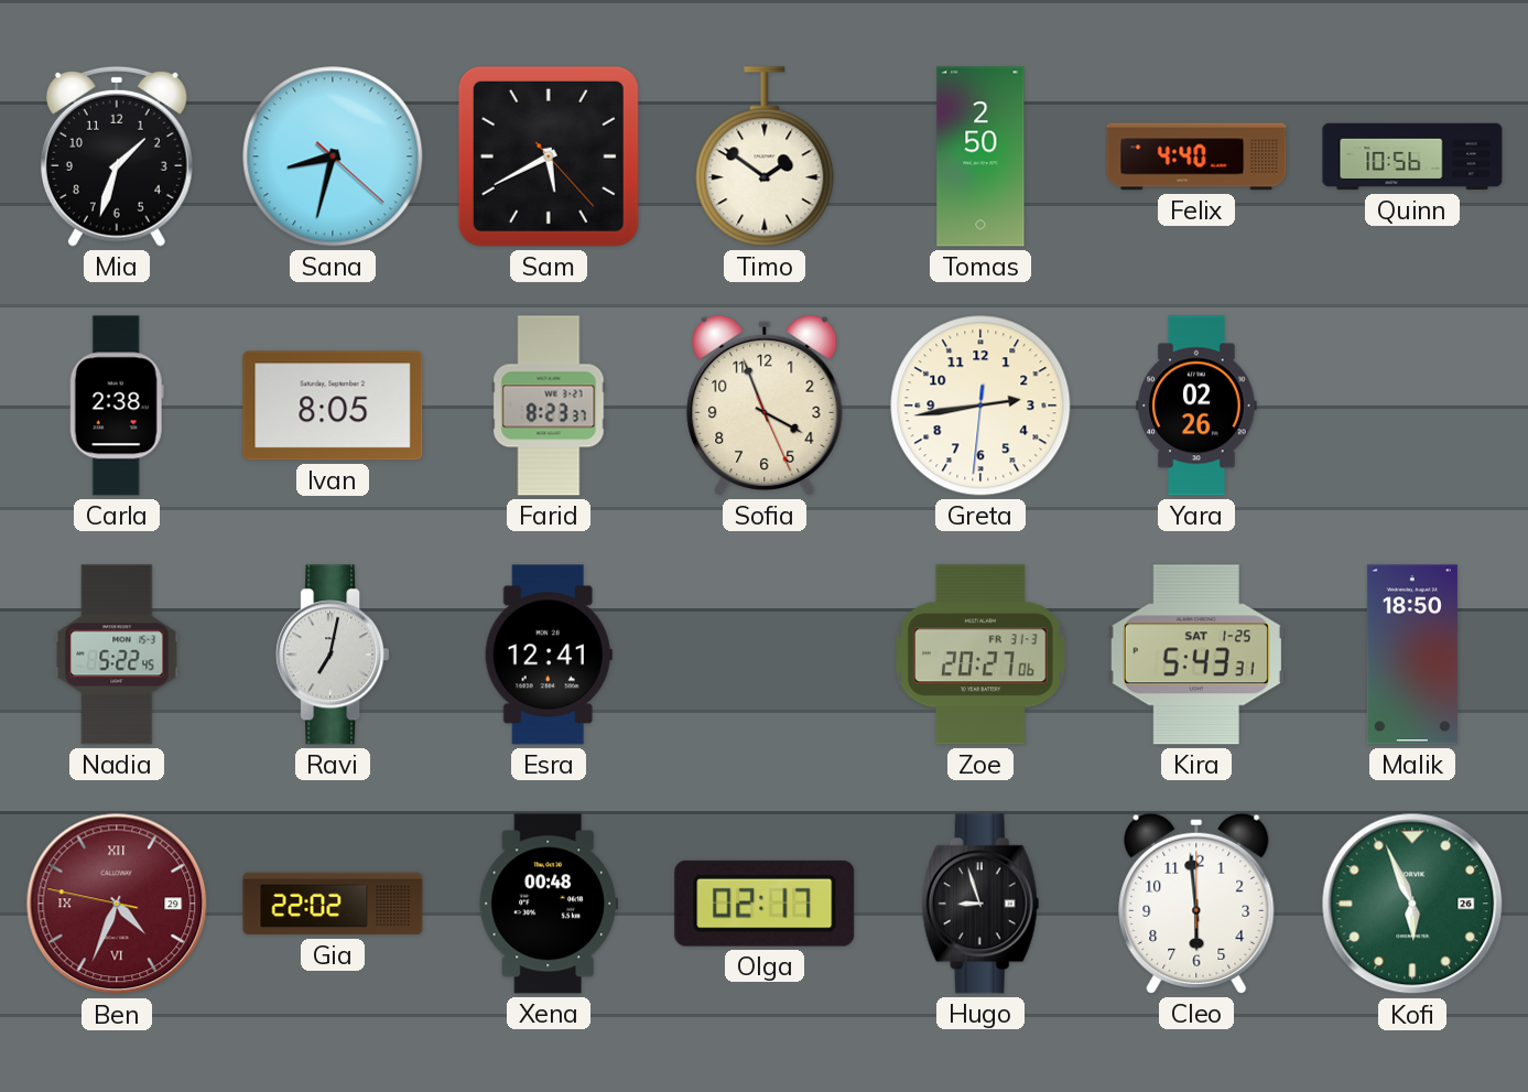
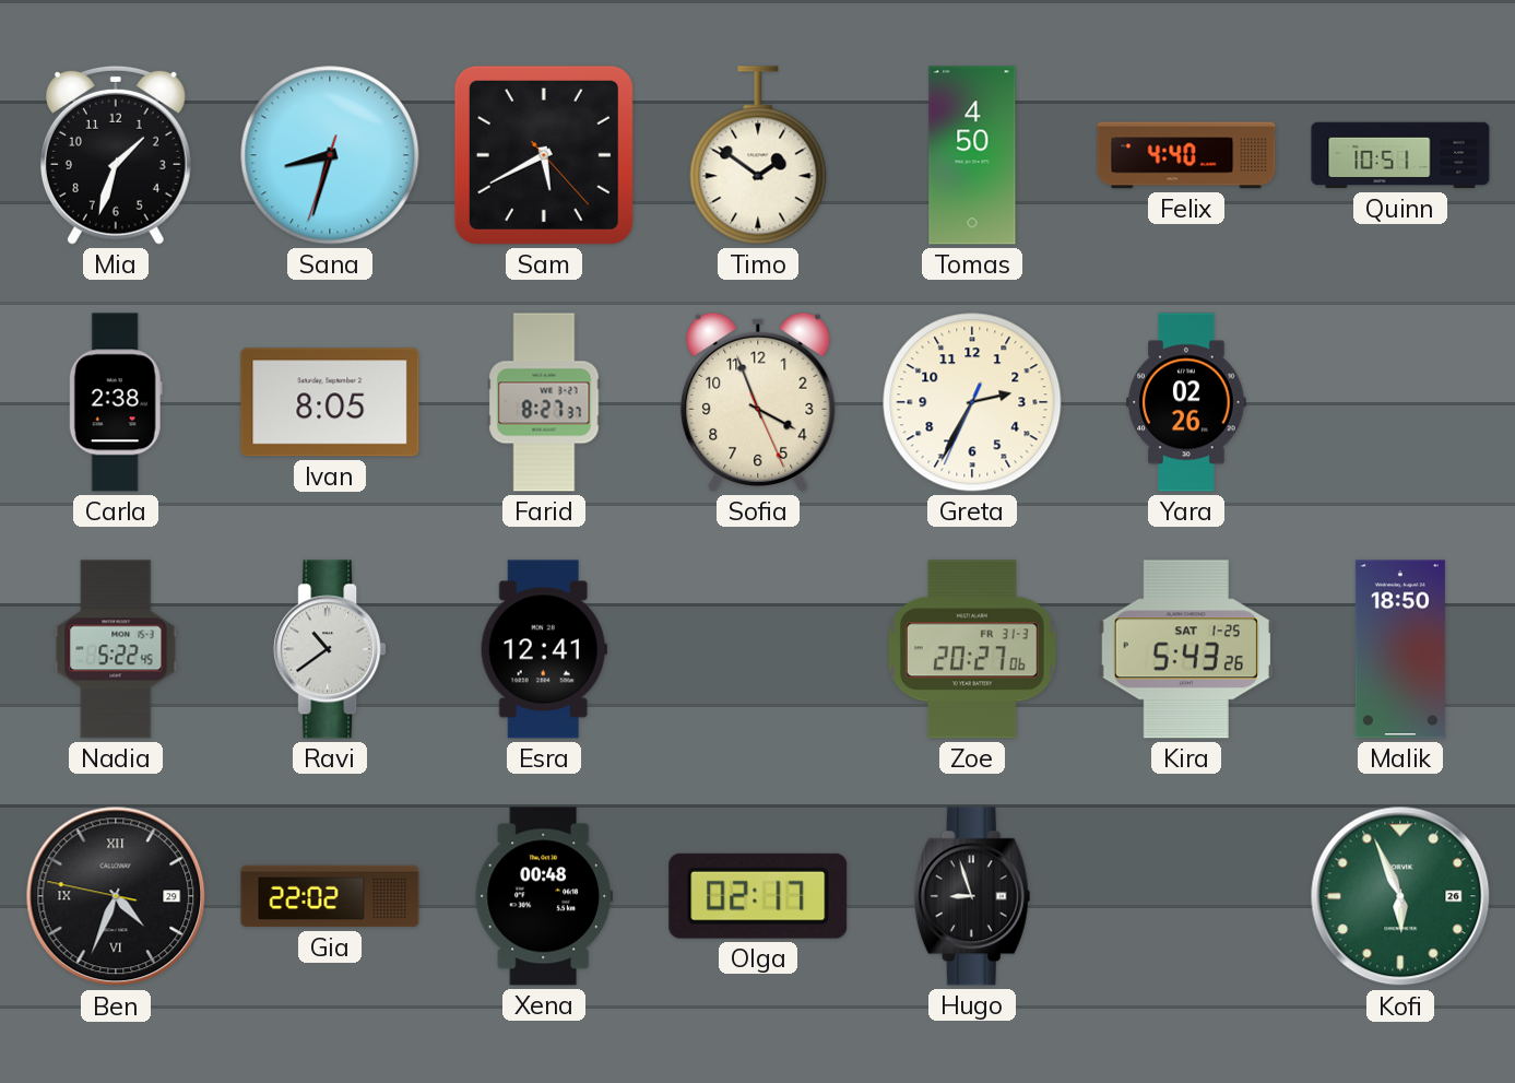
Sana: 8:32:22 -> 8:32:33 (330, 155)
Tomas: 2:50 -> 4:50 (972, 155)
Quinn: 10:56 -> 10:51 (1400, 155)
Farid: 8:23 -> 8:27 (544, 402)
Greta: 2:43 -> 2:34 (972, 402)
Ravi: 7:02 -> 10:39 (330, 649)
Kira: 5:43:31 -> 5:43:26 (1186, 649)
Ben dial: burgundy -> black (116, 896)
Cleo: 5:59 -> none (1196, 904)
